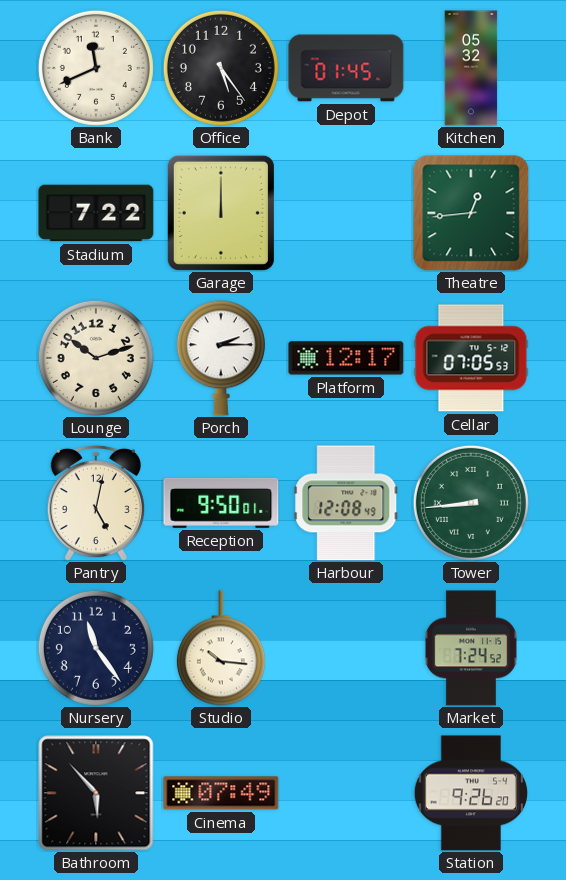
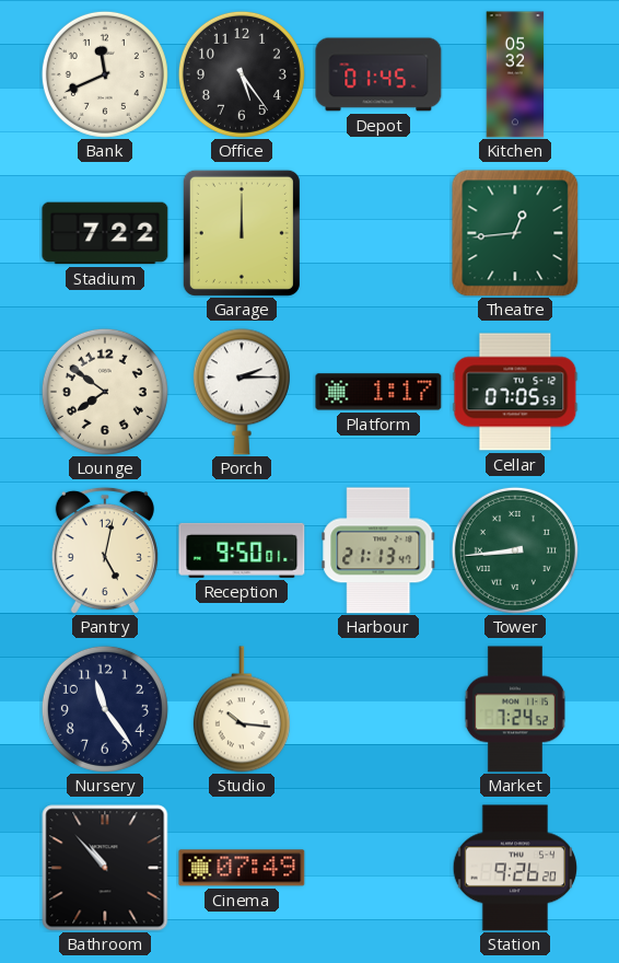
Lounge: 10:12 -> 7:51 (105, 392)
Platform: 12:17 -> 1:17 (378, 392)
Harbour: 12:08 -> 21:13 (378, 550)
Bathroom: 5:53 -> 10:53 (105, 868)
